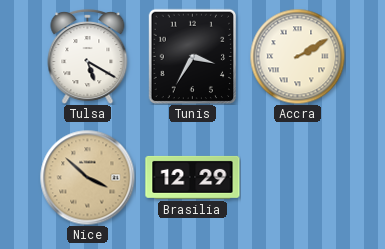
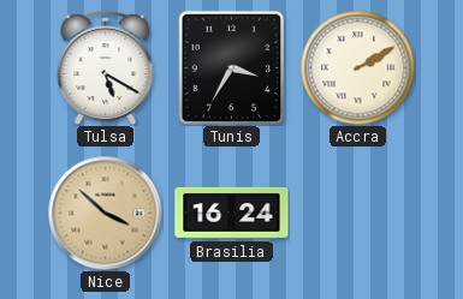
Brasilia: 12:29 -> 16:24 (232, 213)
